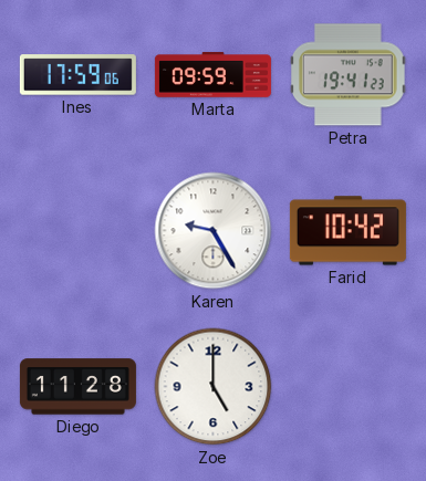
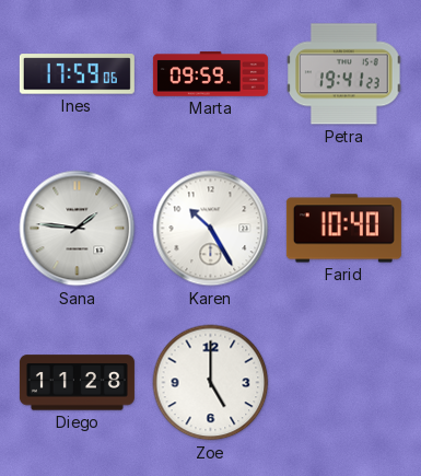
Sana: none -> 1:46 (78, 229)
Karen: 9:25 -> 10:25 (211, 229)
Farid: 10:42 -> 10:40 (343, 229)
